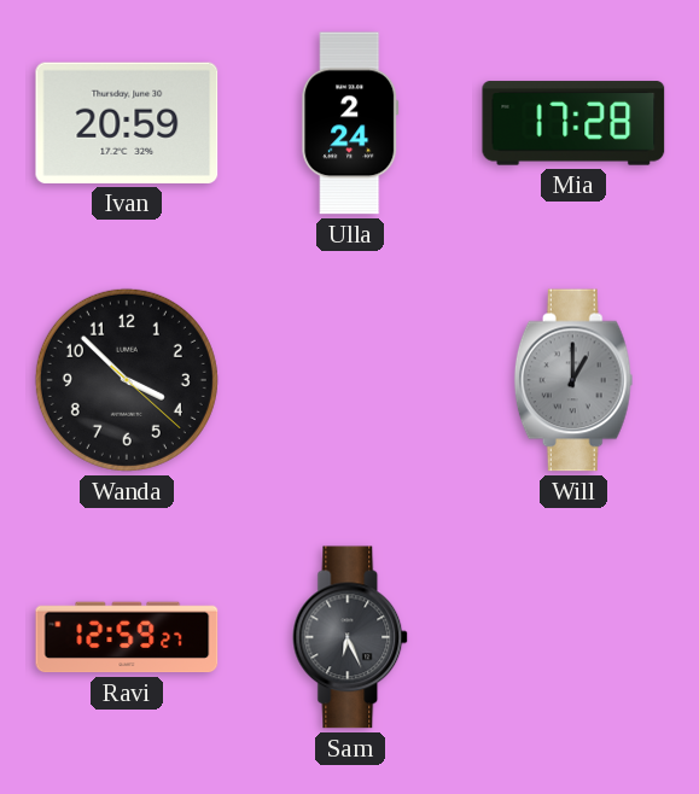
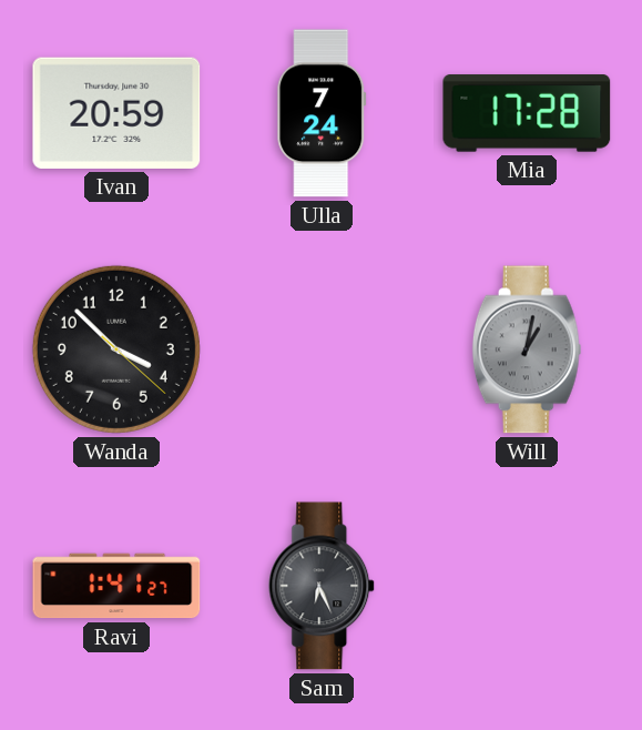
Ulla: 2:24 -> 7:24 (322, 113)
Will: 1:00 -> 1:02 (527, 349)
Ravi: 12:59 -> 1:41 (116, 586)
